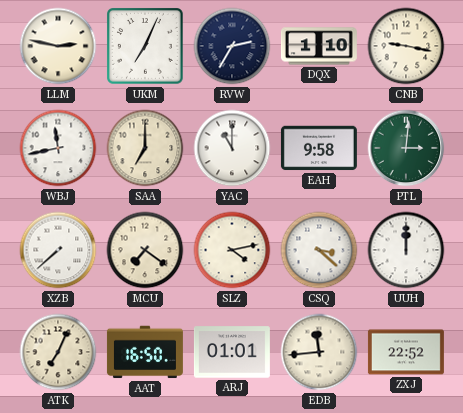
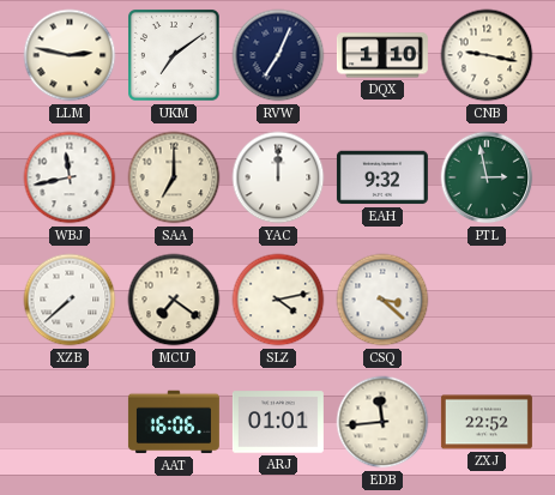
UKM: 7:04 -> 7:09 (175, 56)
RVW: 2:35 -> 7:04 (278, 55)
YAC: 11:00 -> 12:00 (278, 177)
EAH: 9:58 -> 9:32 (382, 177)
PTL: 3:01 -> 2:58 (487, 177)
UUH: 12:00 -> none (406, 250)
ATK: 7:04 -> none (58, 352)
AAT: 16:50 -> 16:06 (174, 422)
